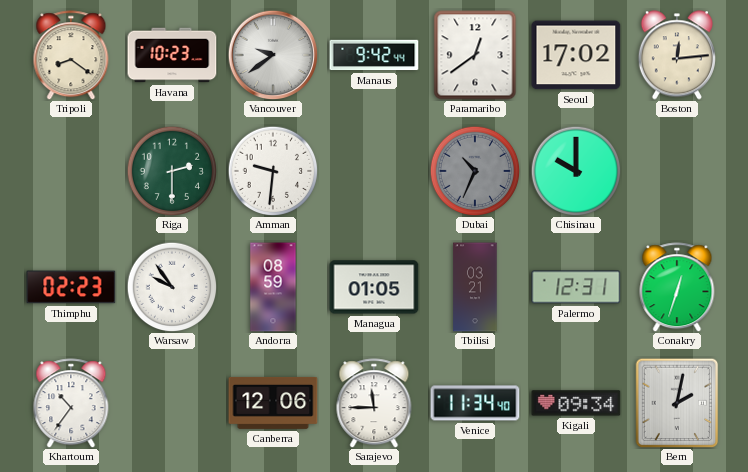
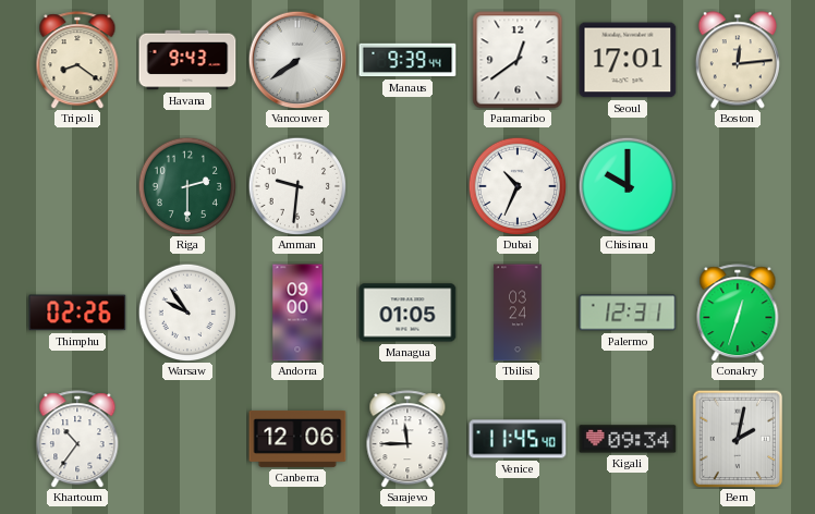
Havana: 10:23 -> 9:43 (187, 60)
Vancouver: 9:39 -> 7:39 (297, 60)
Manaus: 9:42 -> 9:39 (407, 60)
Seoul: 17:02 -> 17:01 (628, 60)
Dubai dial: grey -> white (518, 186)
Thimphu: 02:23 -> 02:26 (77, 313)
Andorra: 08:59 -> 09:00 (297, 313)
Tbilisi: 03:21 -> 03:24 (518, 313)
Venice: 11:34 -> 11:45 (518, 439)
